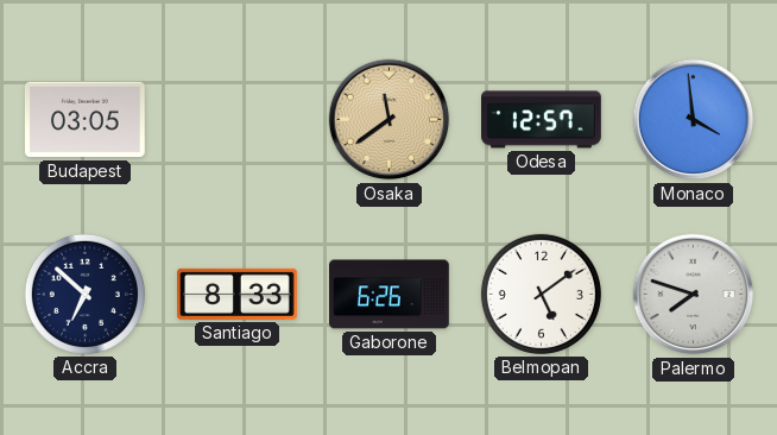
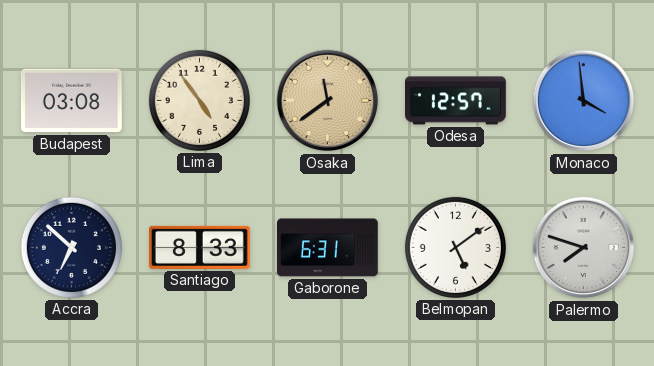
Budapest: 03:05 -> 03:08 (71, 101)
Lima: none -> 4:54 (199, 100)
Gaborone: 6:26 -> 6:31 (328, 248)
